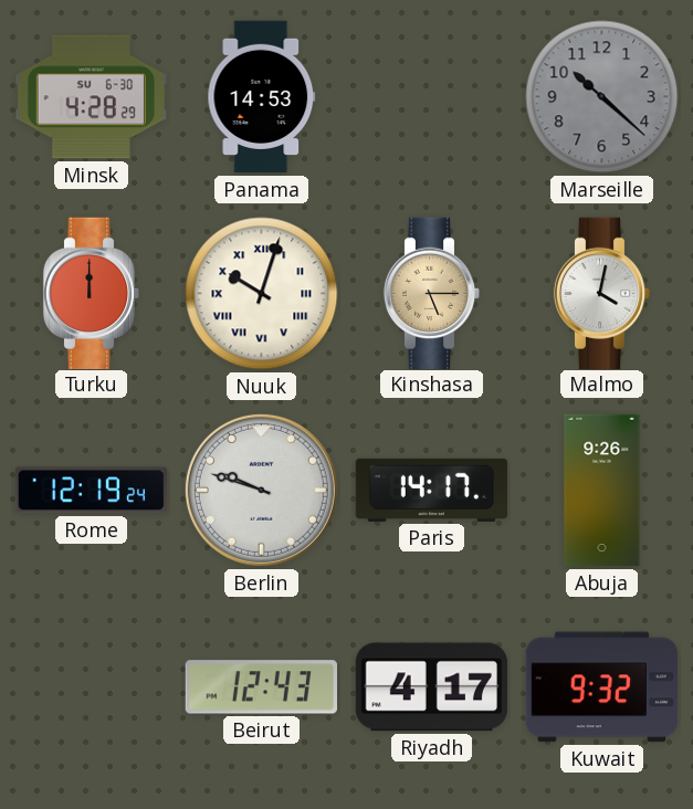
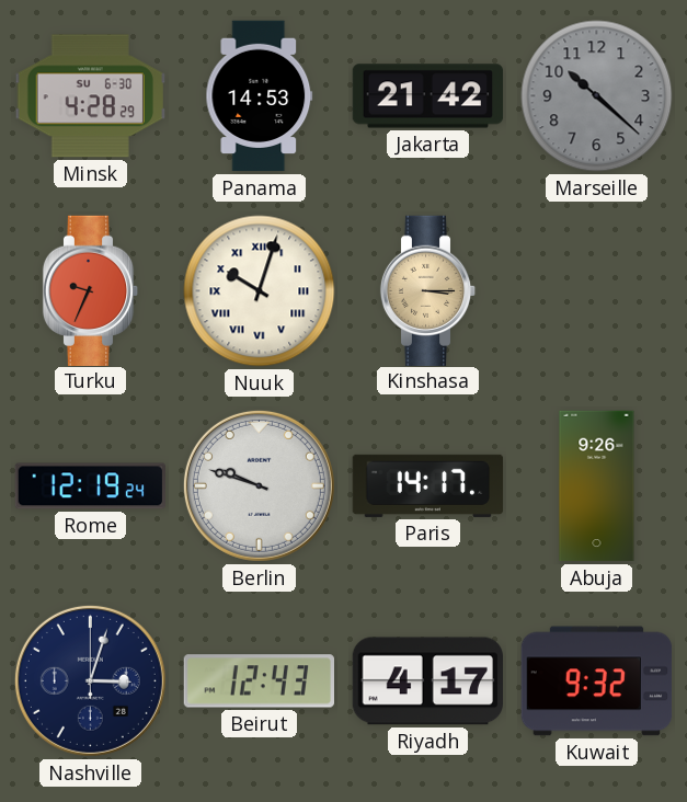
Jakarta: none -> 21:42 (428, 96)
Turku: 12:00 -> 9:34 (91, 290)
Kinshasa: 5:15 -> 3:15 (428, 290)
Malmo: 4:02 -> none (602, 293)
Nashville: none -> 3:03 (90, 680)
